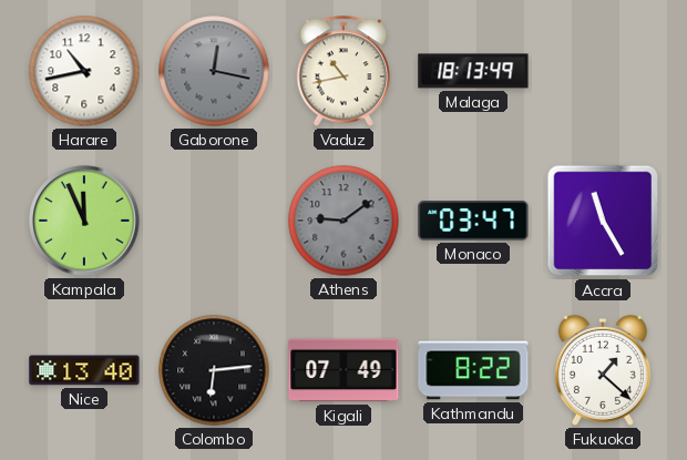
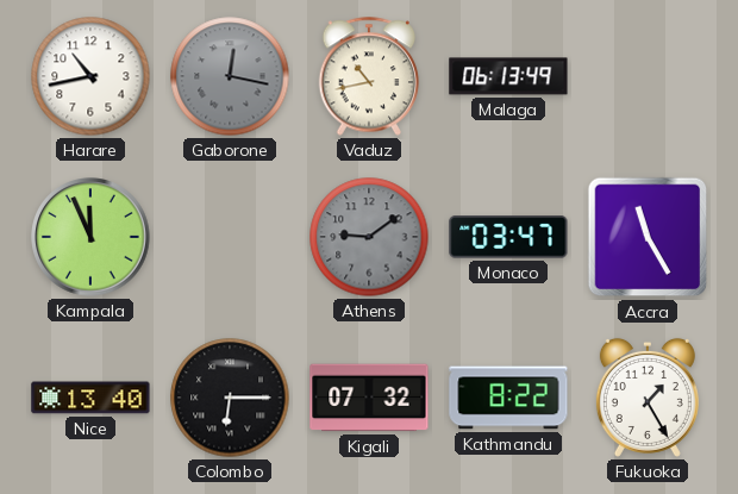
Malaga: 18:13 -> 06:13 (508, 76)
Colombo: 6:14 -> 6:15 (230, 398)
Kigali: 07:49 -> 07:32 (369, 398)
Fukuoka: 1:22 -> 1:25 (648, 398)
